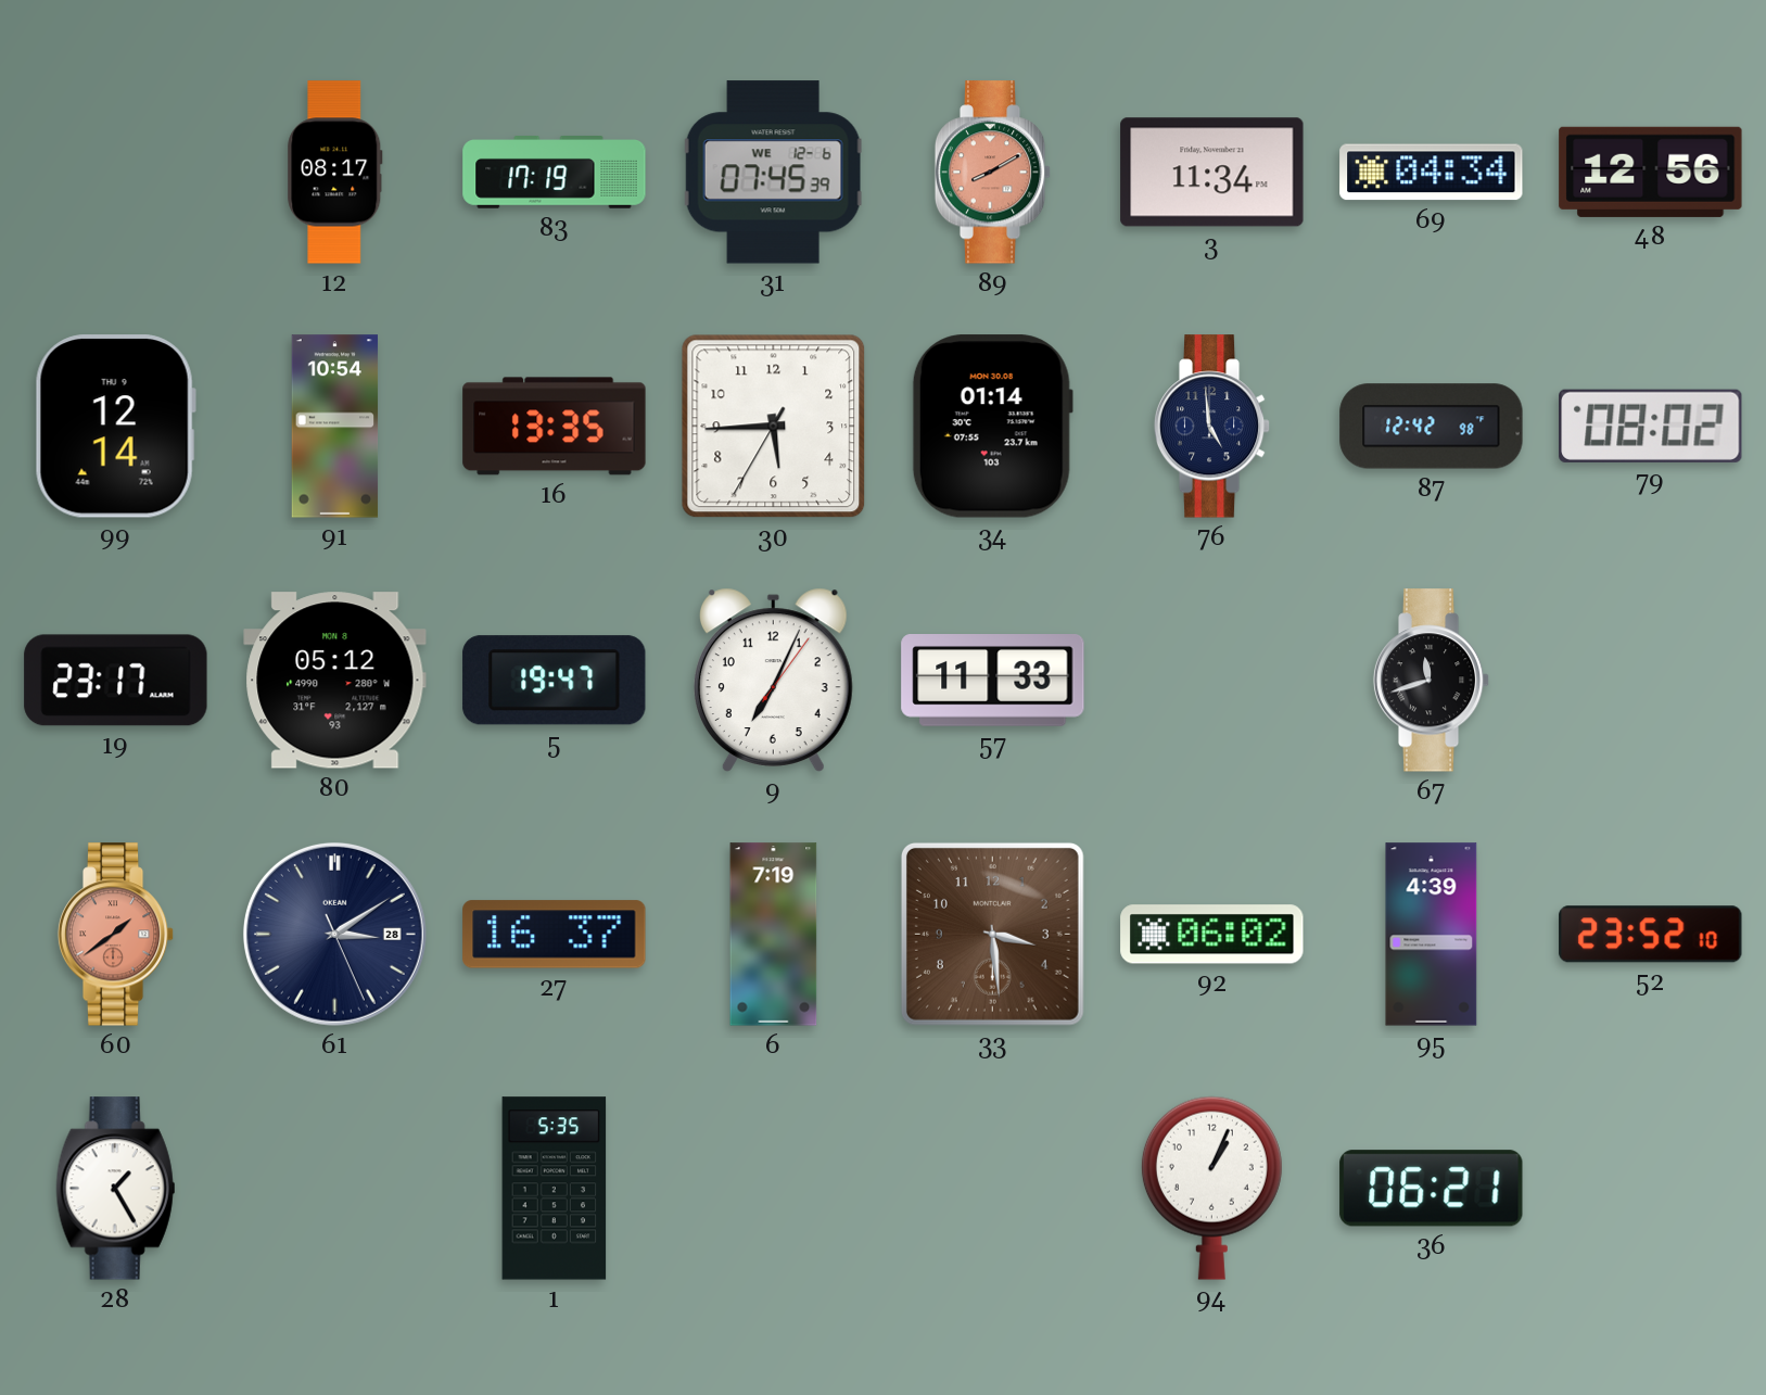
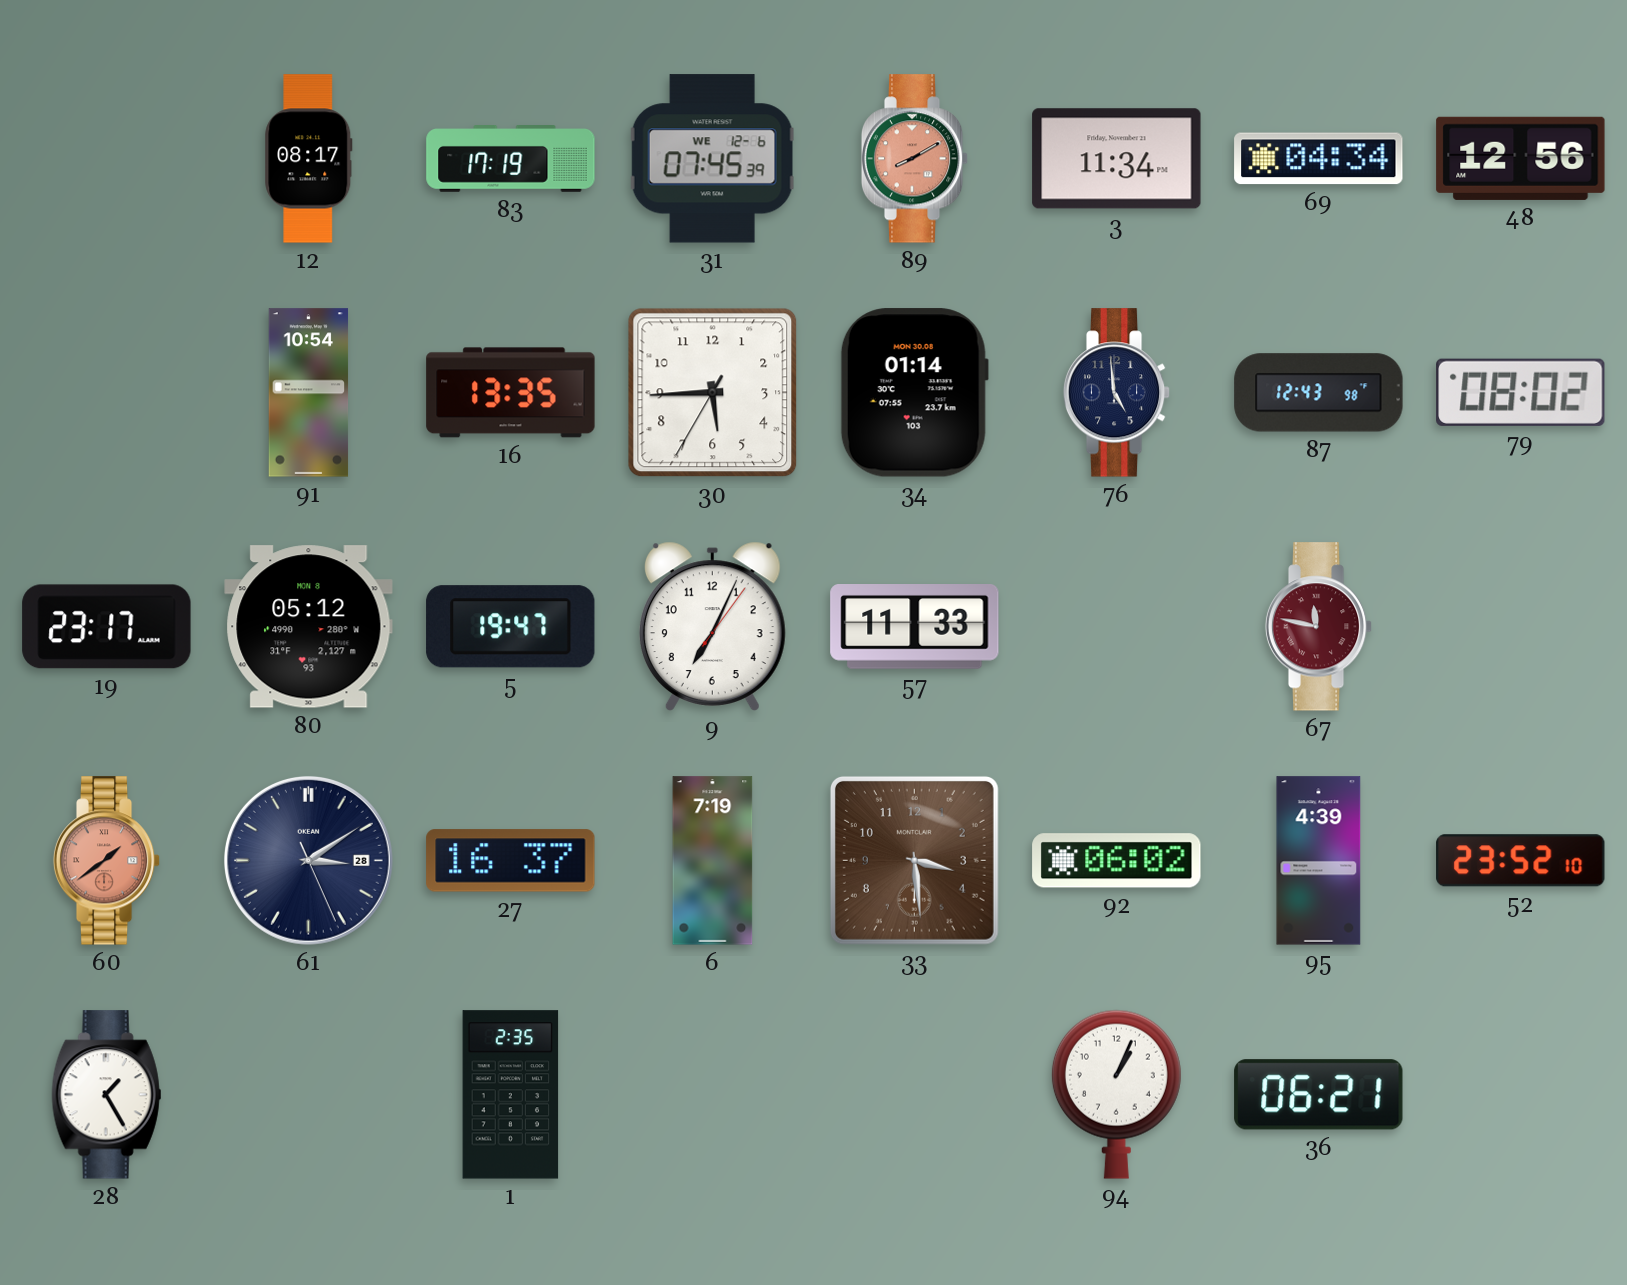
99: 12:14 -> none (115, 427)
87: 12:42 -> 12:43 (1319, 393)
67: 11:42 -> 11:47 (1319, 627)
67 dial: black -> burgundy (1319, 627)
1: 5:35 -> 2:35 (511, 1095)
